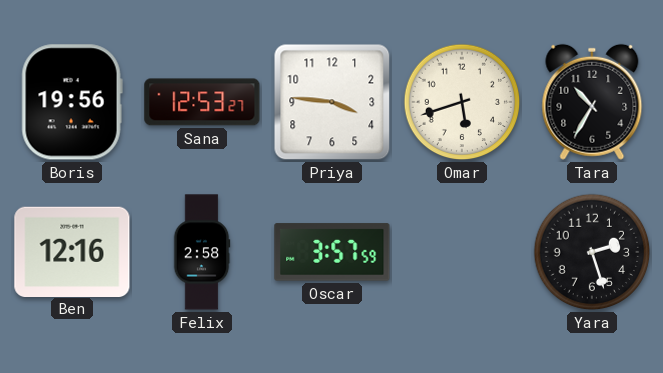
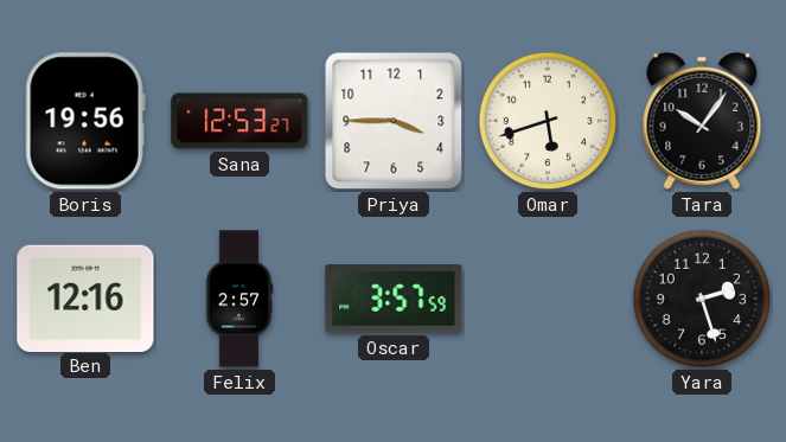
Priya: 3:46 -> 3:45 (394, 121)
Tara: 10:35 -> 10:06 (702, 121)
Felix: 2:58 -> 2:57 (239, 299)
